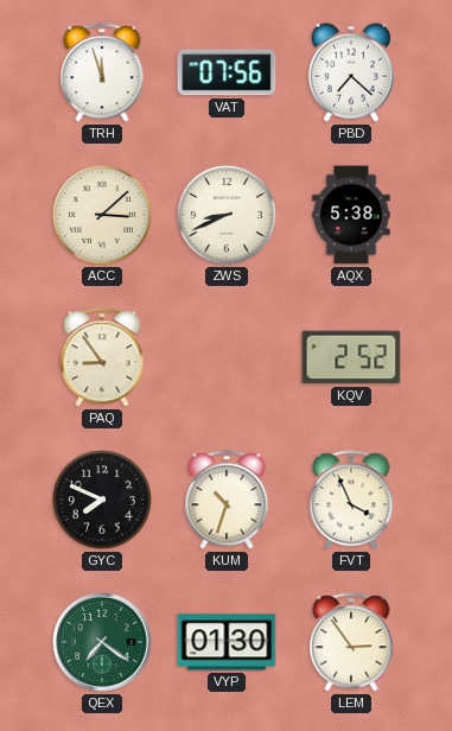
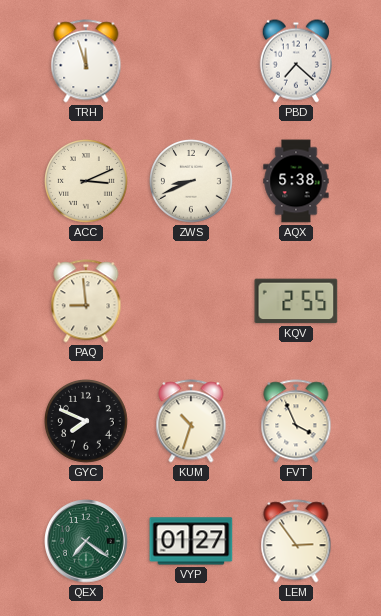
VAT: 07:56 -> none (227, 72)
ACC: 3:08 -> 3:11 (87, 182)
PAQ: 8:54 -> 8:59 (86, 301)
KQV: 2:52 -> 2:55 (296, 301)
VYP: 01:30 -> 01:27 (191, 541)
